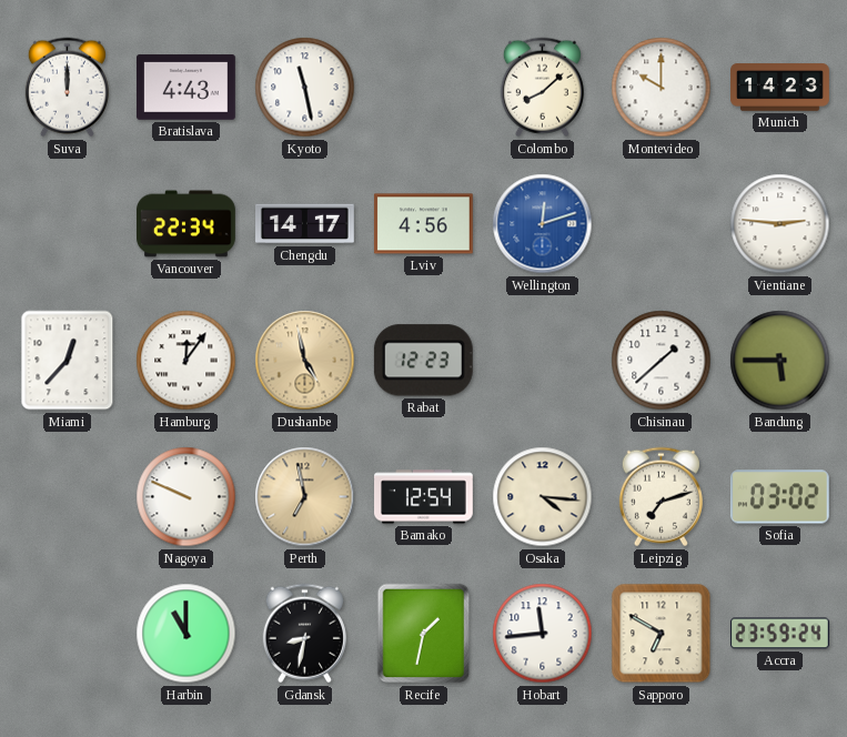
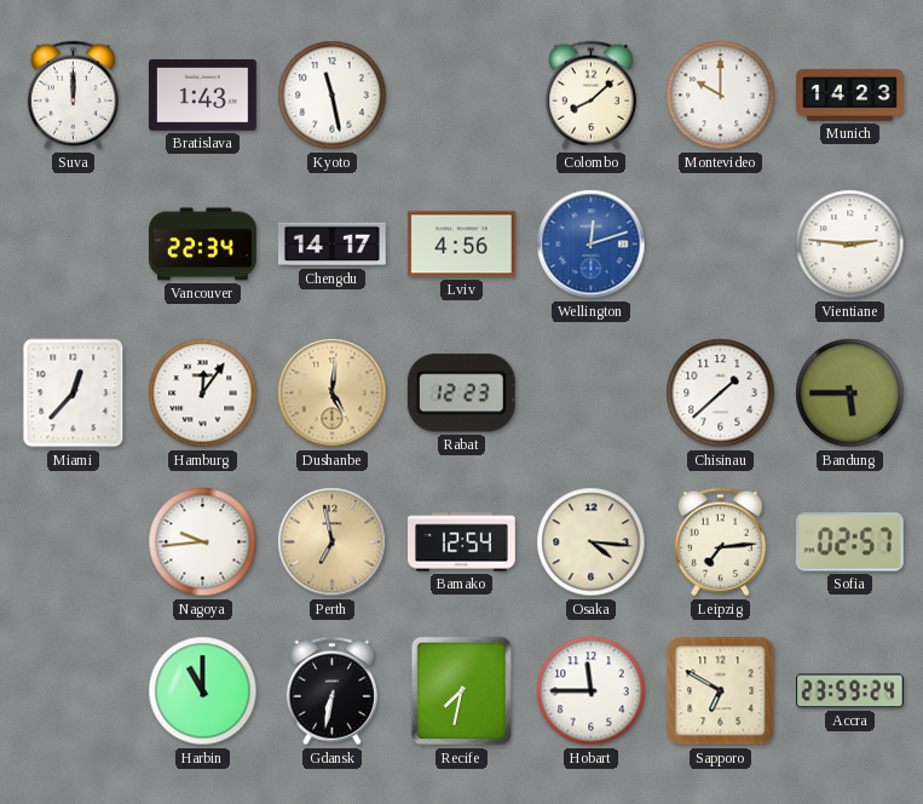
Bratislava: 4:43 -> 1:43 (203, 96)
Dushanbe: 4:58 -> 5:01 (333, 394)
Nagoya: 9:49 -> 9:44 (203, 542)
Leipzig: 7:12 -> 7:14 (720, 542)
Sofia: 03:02 -> 02:57 (849, 542)
Gdansk: 8:32 -> 6:32 (331, 691)
Recife: 1:32 -> 7:32 (462, 691)
Hobart: 11:44 -> 11:45 (592, 691)
